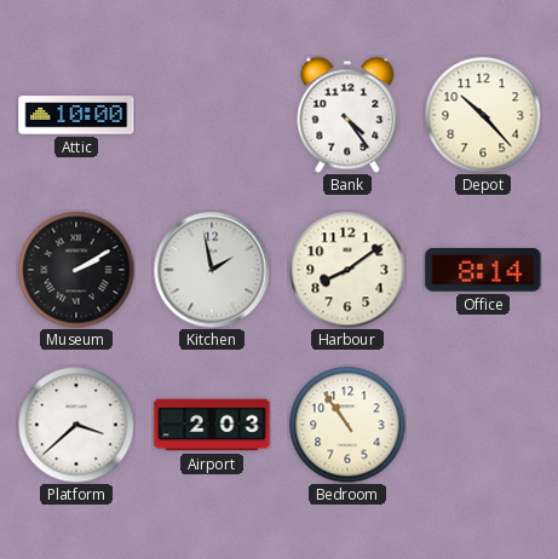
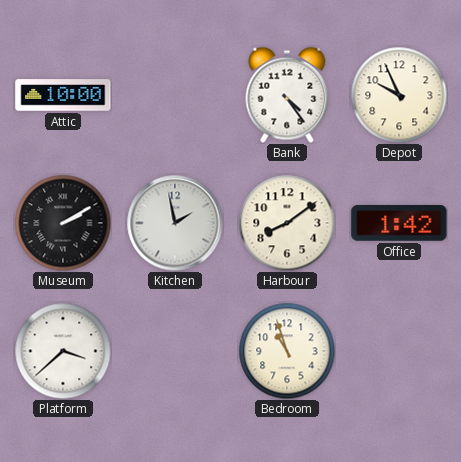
Depot: 10:23 -> 9:56 (399, 95)
Office: 8:14 -> 1:42 (399, 223)
Airport: 2:03 -> none (212, 425)
Bedroom: 10:54 -> 10:57 (287, 351)
